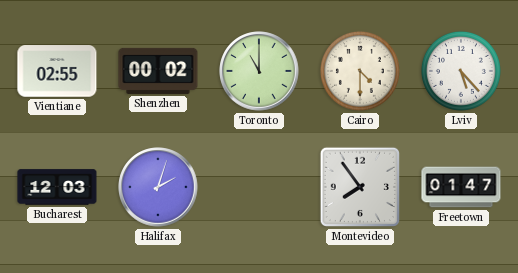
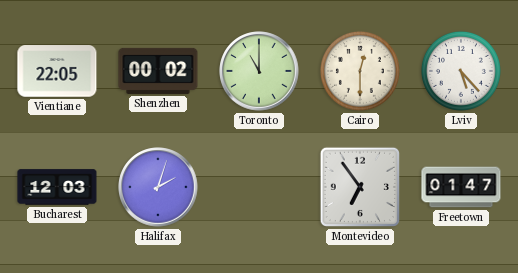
Vientiane: 02:55 -> 22:05 (57, 71)
Cairo: 4:30 -> 12:30 (360, 71)
Montevideo: 7:54 -> 6:54 (360, 187)
